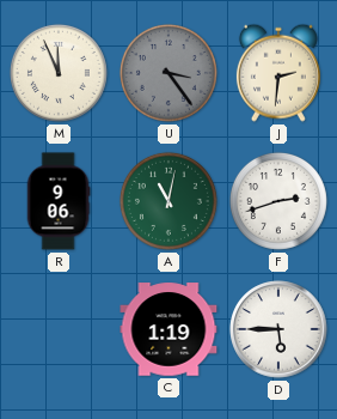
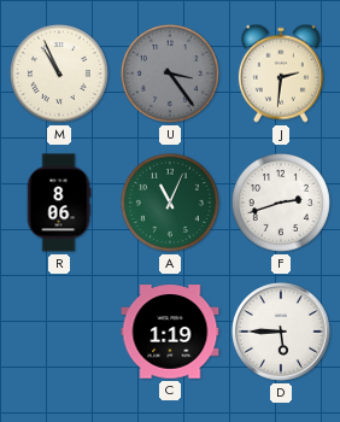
M: 11:56 -> 10:56 (59, 74)
R: 9:06 -> 8:06 (59, 203)
A: 11:02 -> 11:04 (170, 203)
